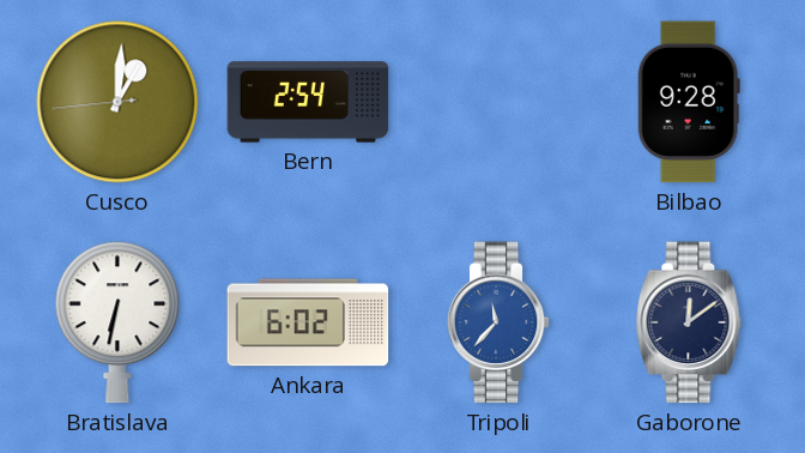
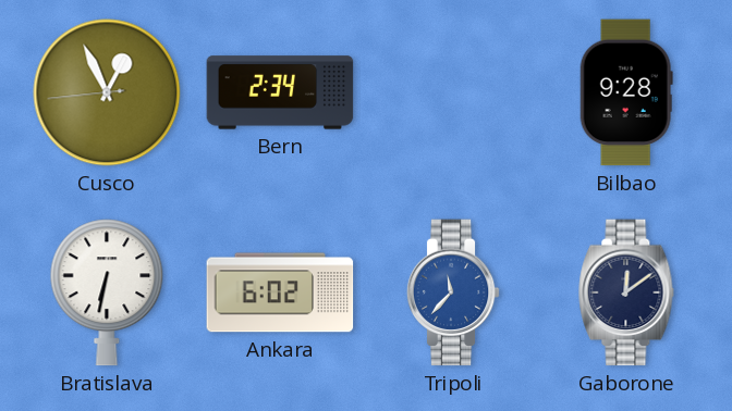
Cusco: 1:00 -> 12:55 (107, 92)
Bern: 2:54 -> 2:34 (280, 92)
